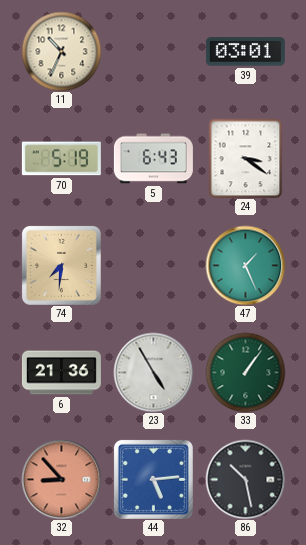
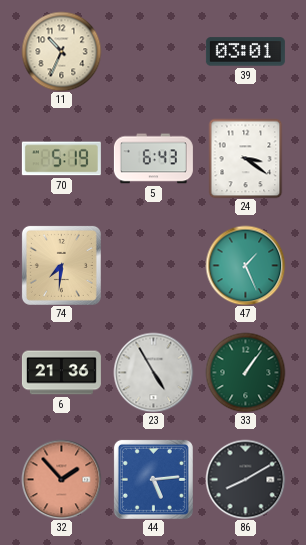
32: 8:53 -> 1:53 (61, 479)
86: 10:28 -> 8:10 (245, 479)
